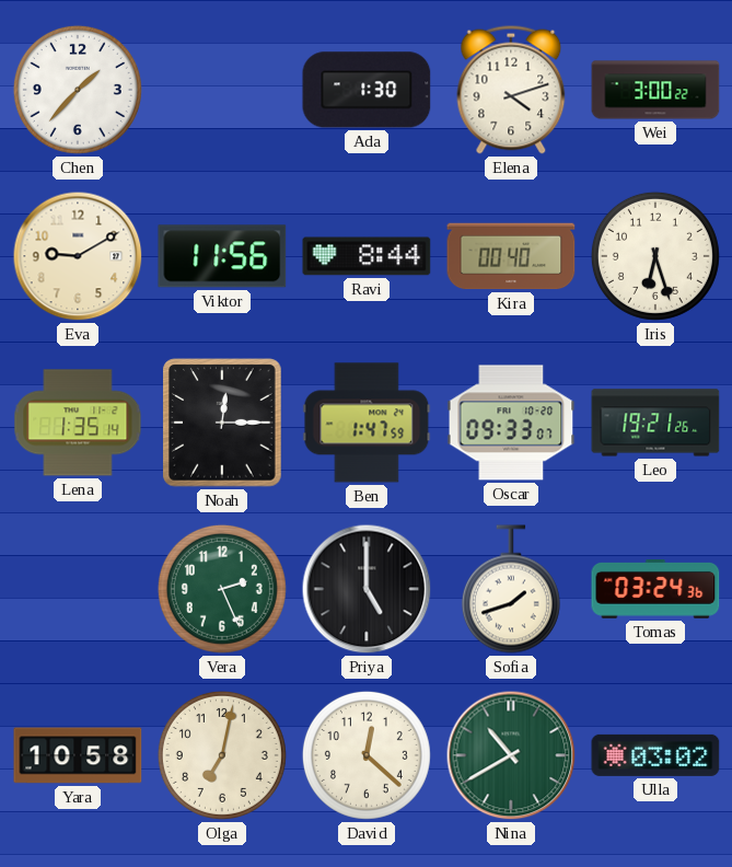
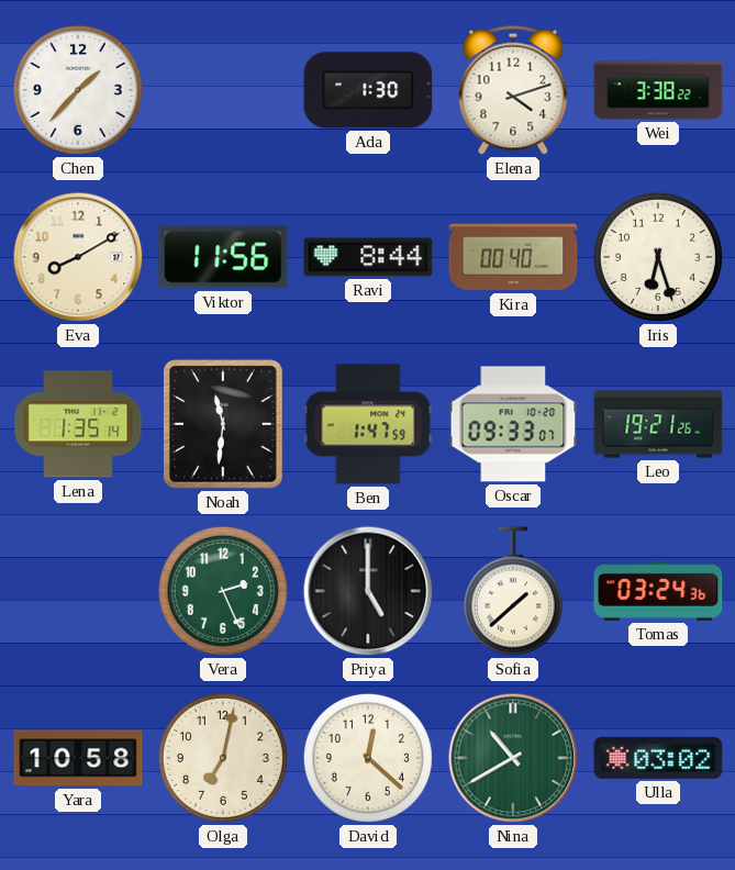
Wei: 3:00 -> 3:38 (658, 90)
Eva: 9:10 -> 8:10 (78, 257)
Noah: 12:15 -> 11:31 (224, 424)
Sofia: 1:42 -> 1:38 (513, 591)
